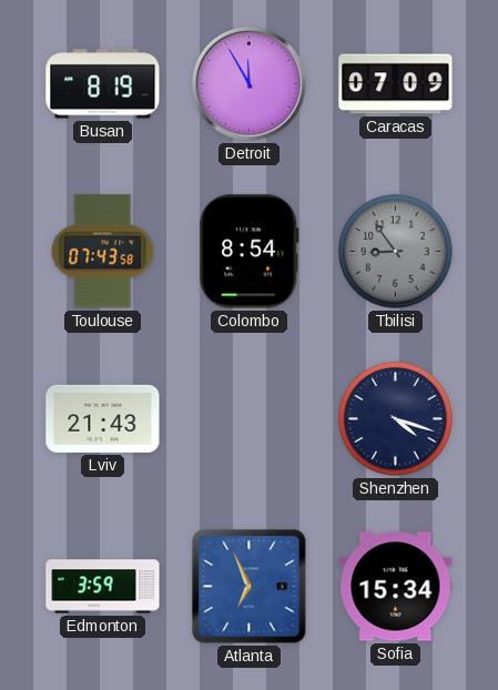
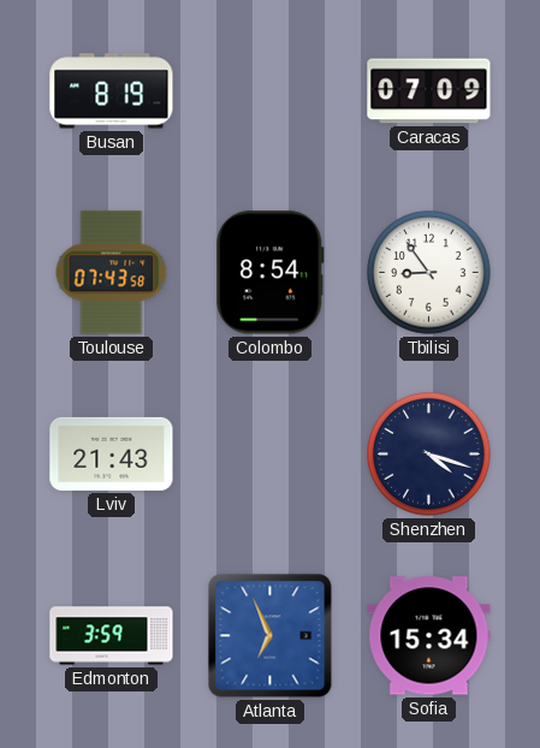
Detroit: 11:55 -> none (248, 83)
Tbilisi dial: grey -> white (429, 273)
